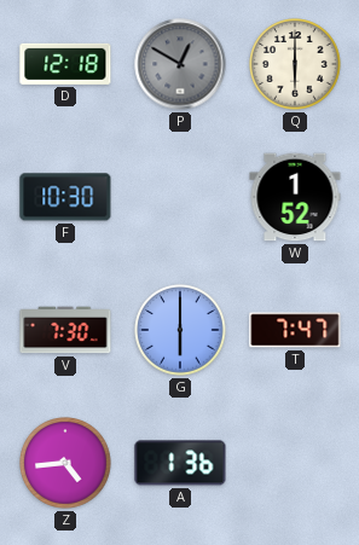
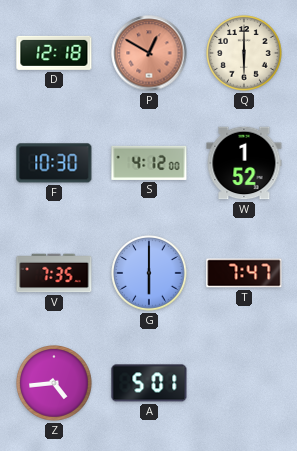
P dial: grey -> salmon (149, 53)
S: none -> 4:12 (149, 163)
V: 7:30 -> 7:35 (54, 273)
A: 1:36 -> 5:01 (149, 383)
